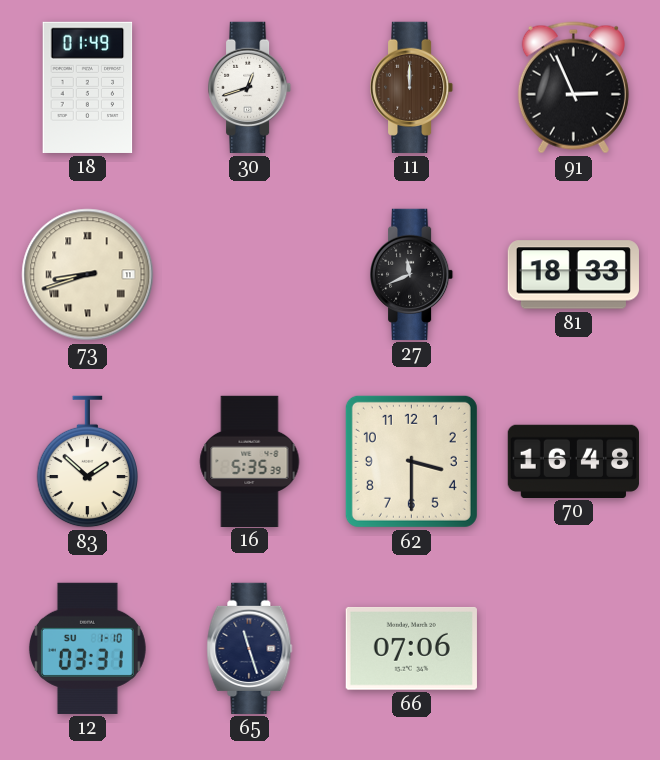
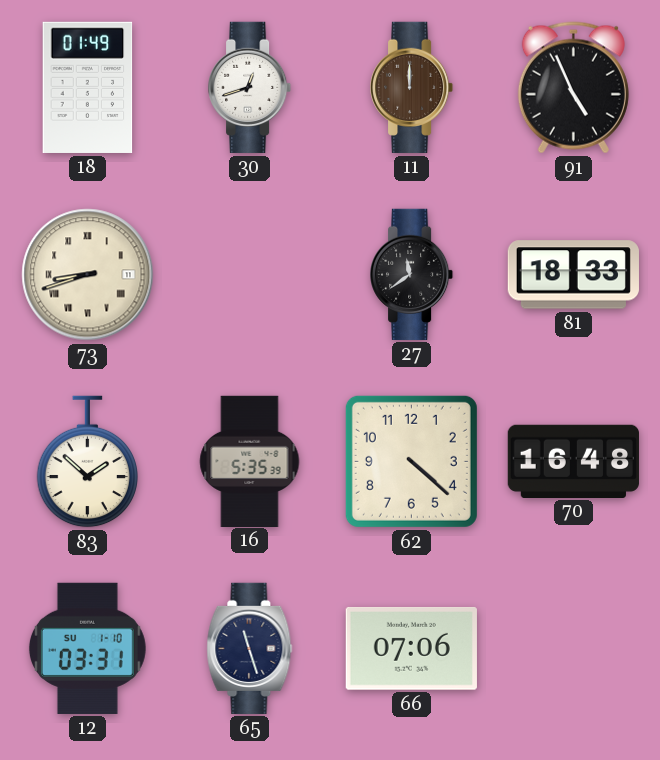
91: 2:56 -> 4:56 (573, 88)
27: 11:41 -> 11:39 (413, 274)
62: 3:30 -> 4:22 (411, 461)
